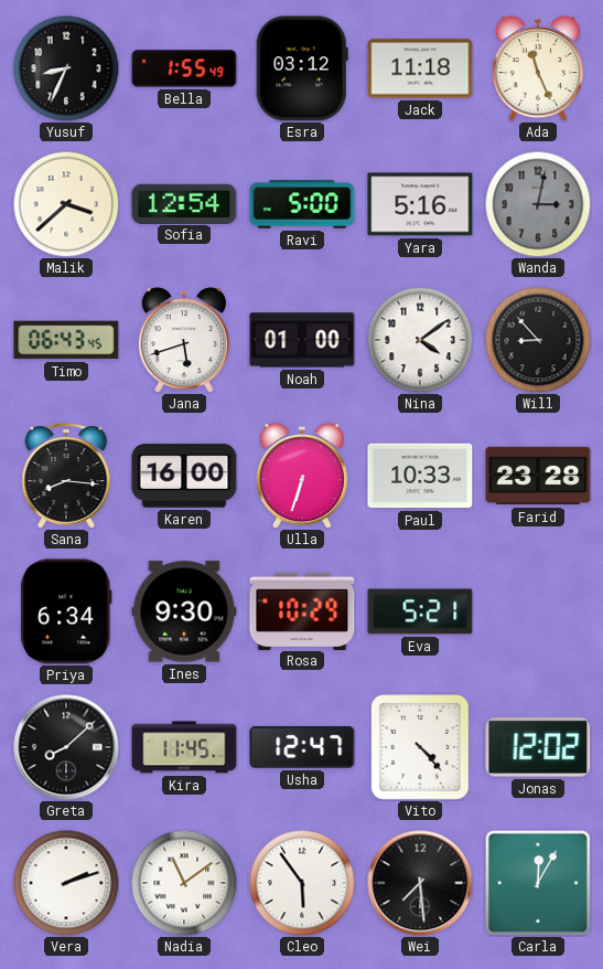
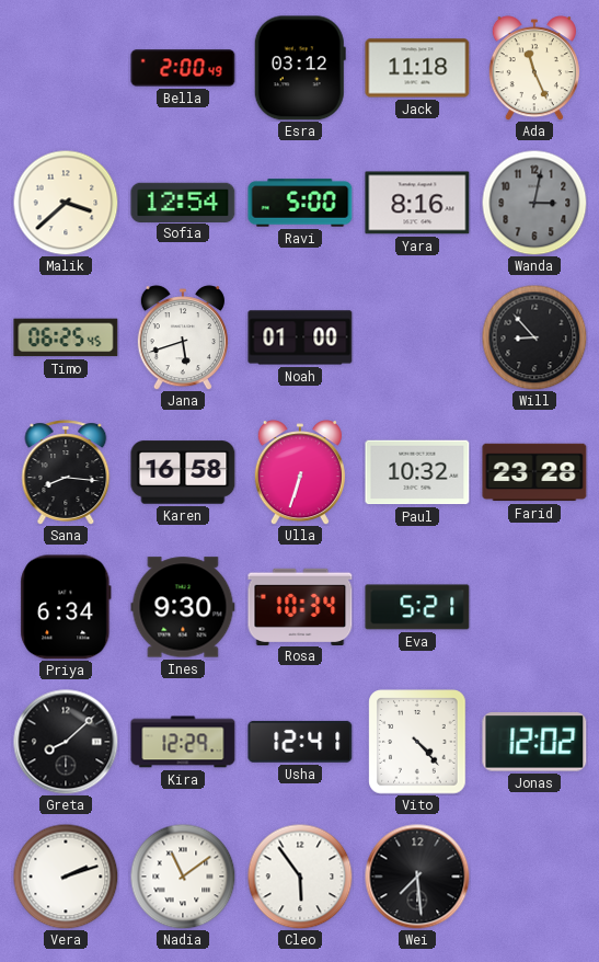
Yusuf: 8:34 -> none (66, 68)
Bella: 1:55 -> 2:00 (183, 68)
Yara: 5:16 -> 8:16 (417, 203)
Timo: 06:43 -> 06:25 (66, 337)
Nina: 4:09 -> none (420, 340)
Karen: 16:00 -> 16:58 (183, 472)
Paul: 10:33 -> 10:32 (417, 472)
Rosa: 10:29 -> 10:34 (300, 606)
Kira: 11:45 -> 12:29 (183, 742)
Usha: 12:47 -> 12:41 (300, 742)
Carla: 12:05 -> none (538, 883)
